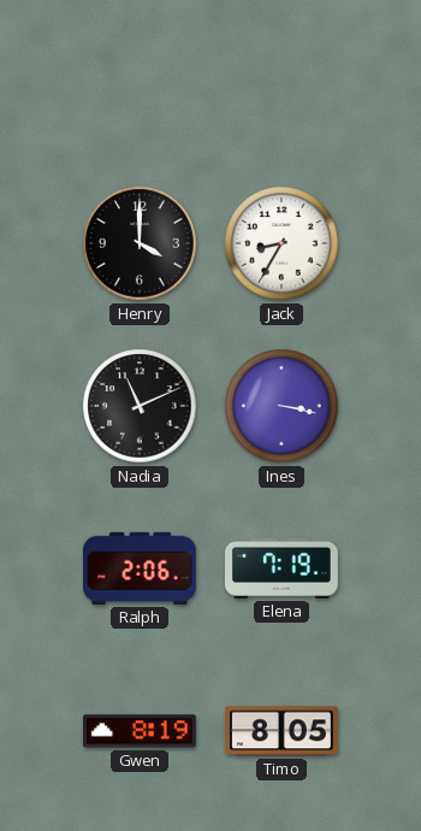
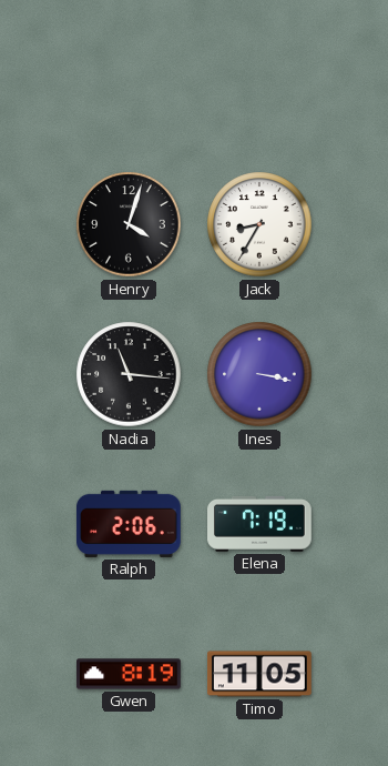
Henry: 4:00 -> 4:03 (129, 224)
Nadia: 11:11 -> 11:16 (129, 374)
Timo: 8:05 -> 11:05 (261, 674)
